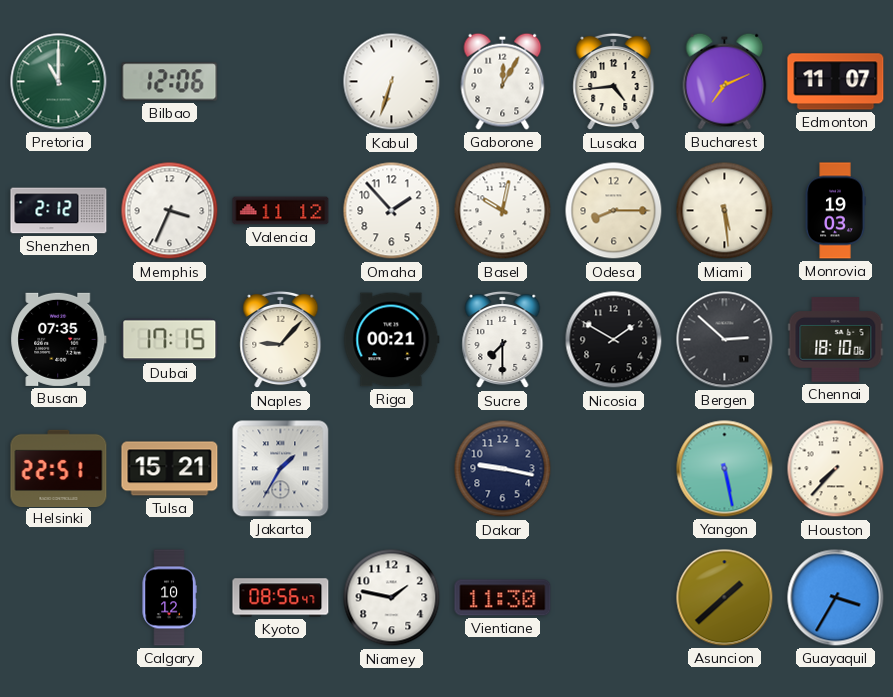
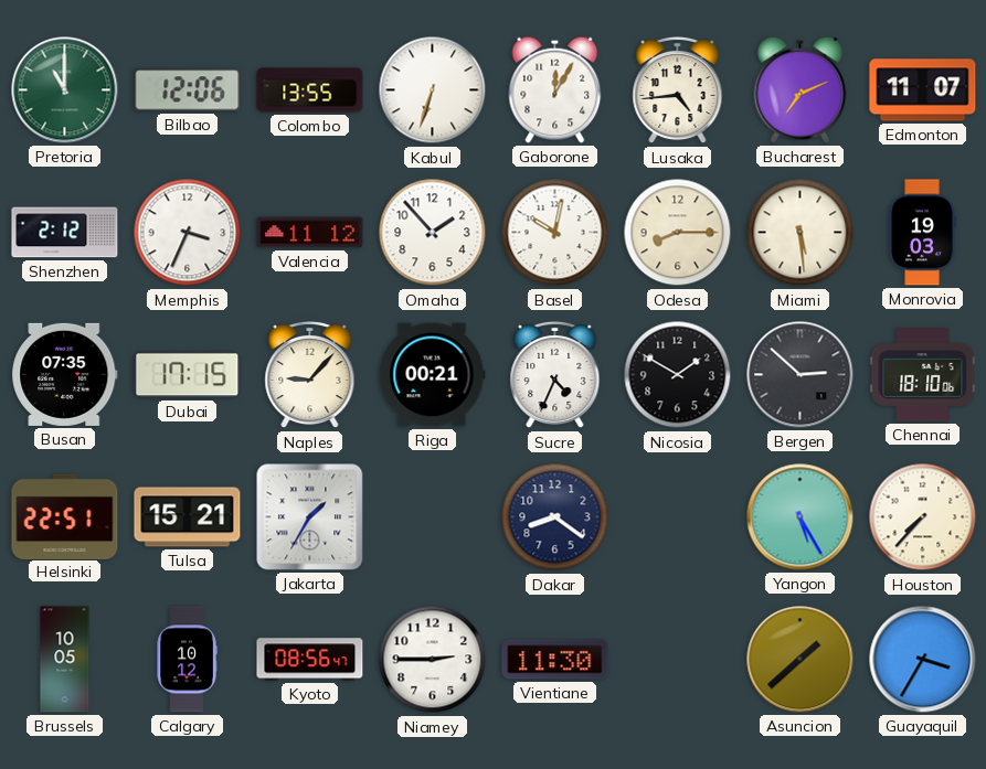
Colombo: none -> 13:55 (310, 90)
Sucre: 7:30 -> 4:34 (555, 375)
Dakar: 9:17 -> 8:21 (555, 517)
Yangon: 5:28 -> 5:25 (801, 517)
Brussels: none -> 10:05 (65, 660)
Niamey: 1:47 -> 2:45 (433, 660)
